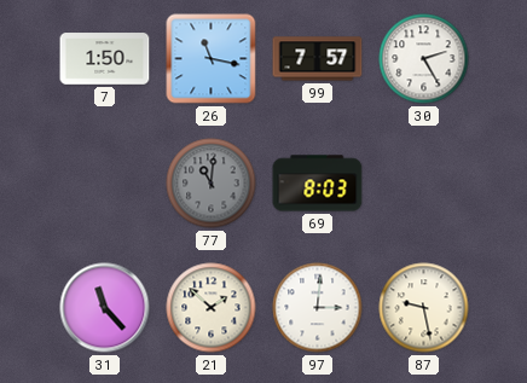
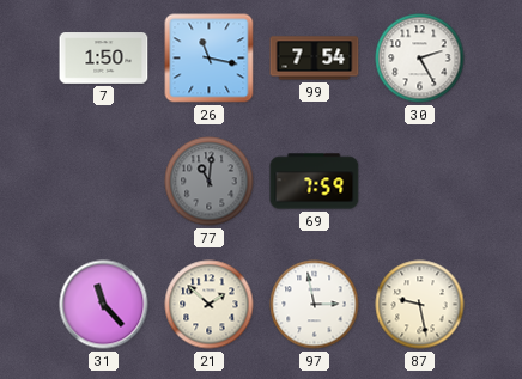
99: 7:57 -> 7:54 (315, 59)
69: 8:03 -> 7:59 (315, 182)
97: 3:01 -> 2:58 (315, 305)
